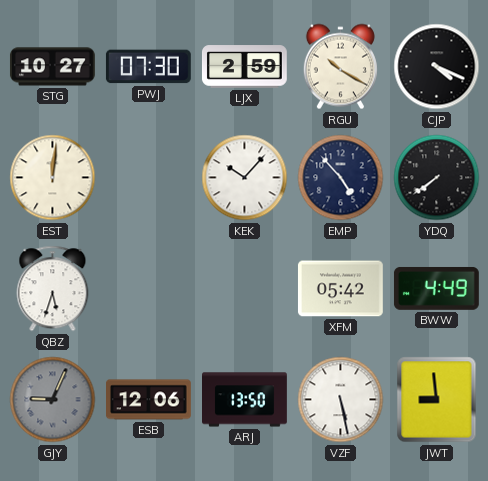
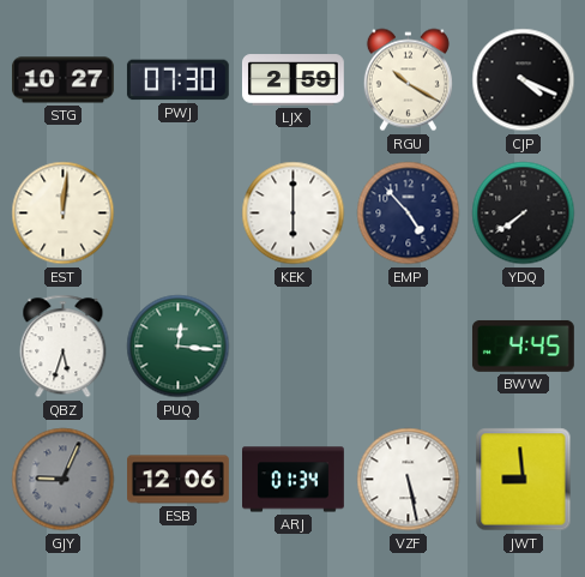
KEK: 10:07 -> 6:00 (294, 214)
PUQ: none -> 12:16 (179, 347)
XFM: 05:42 -> none (340, 289)
BWW: 4:49 -> 4:45 (523, 345)
ARJ: 13:50 -> 01:34 (294, 480)
